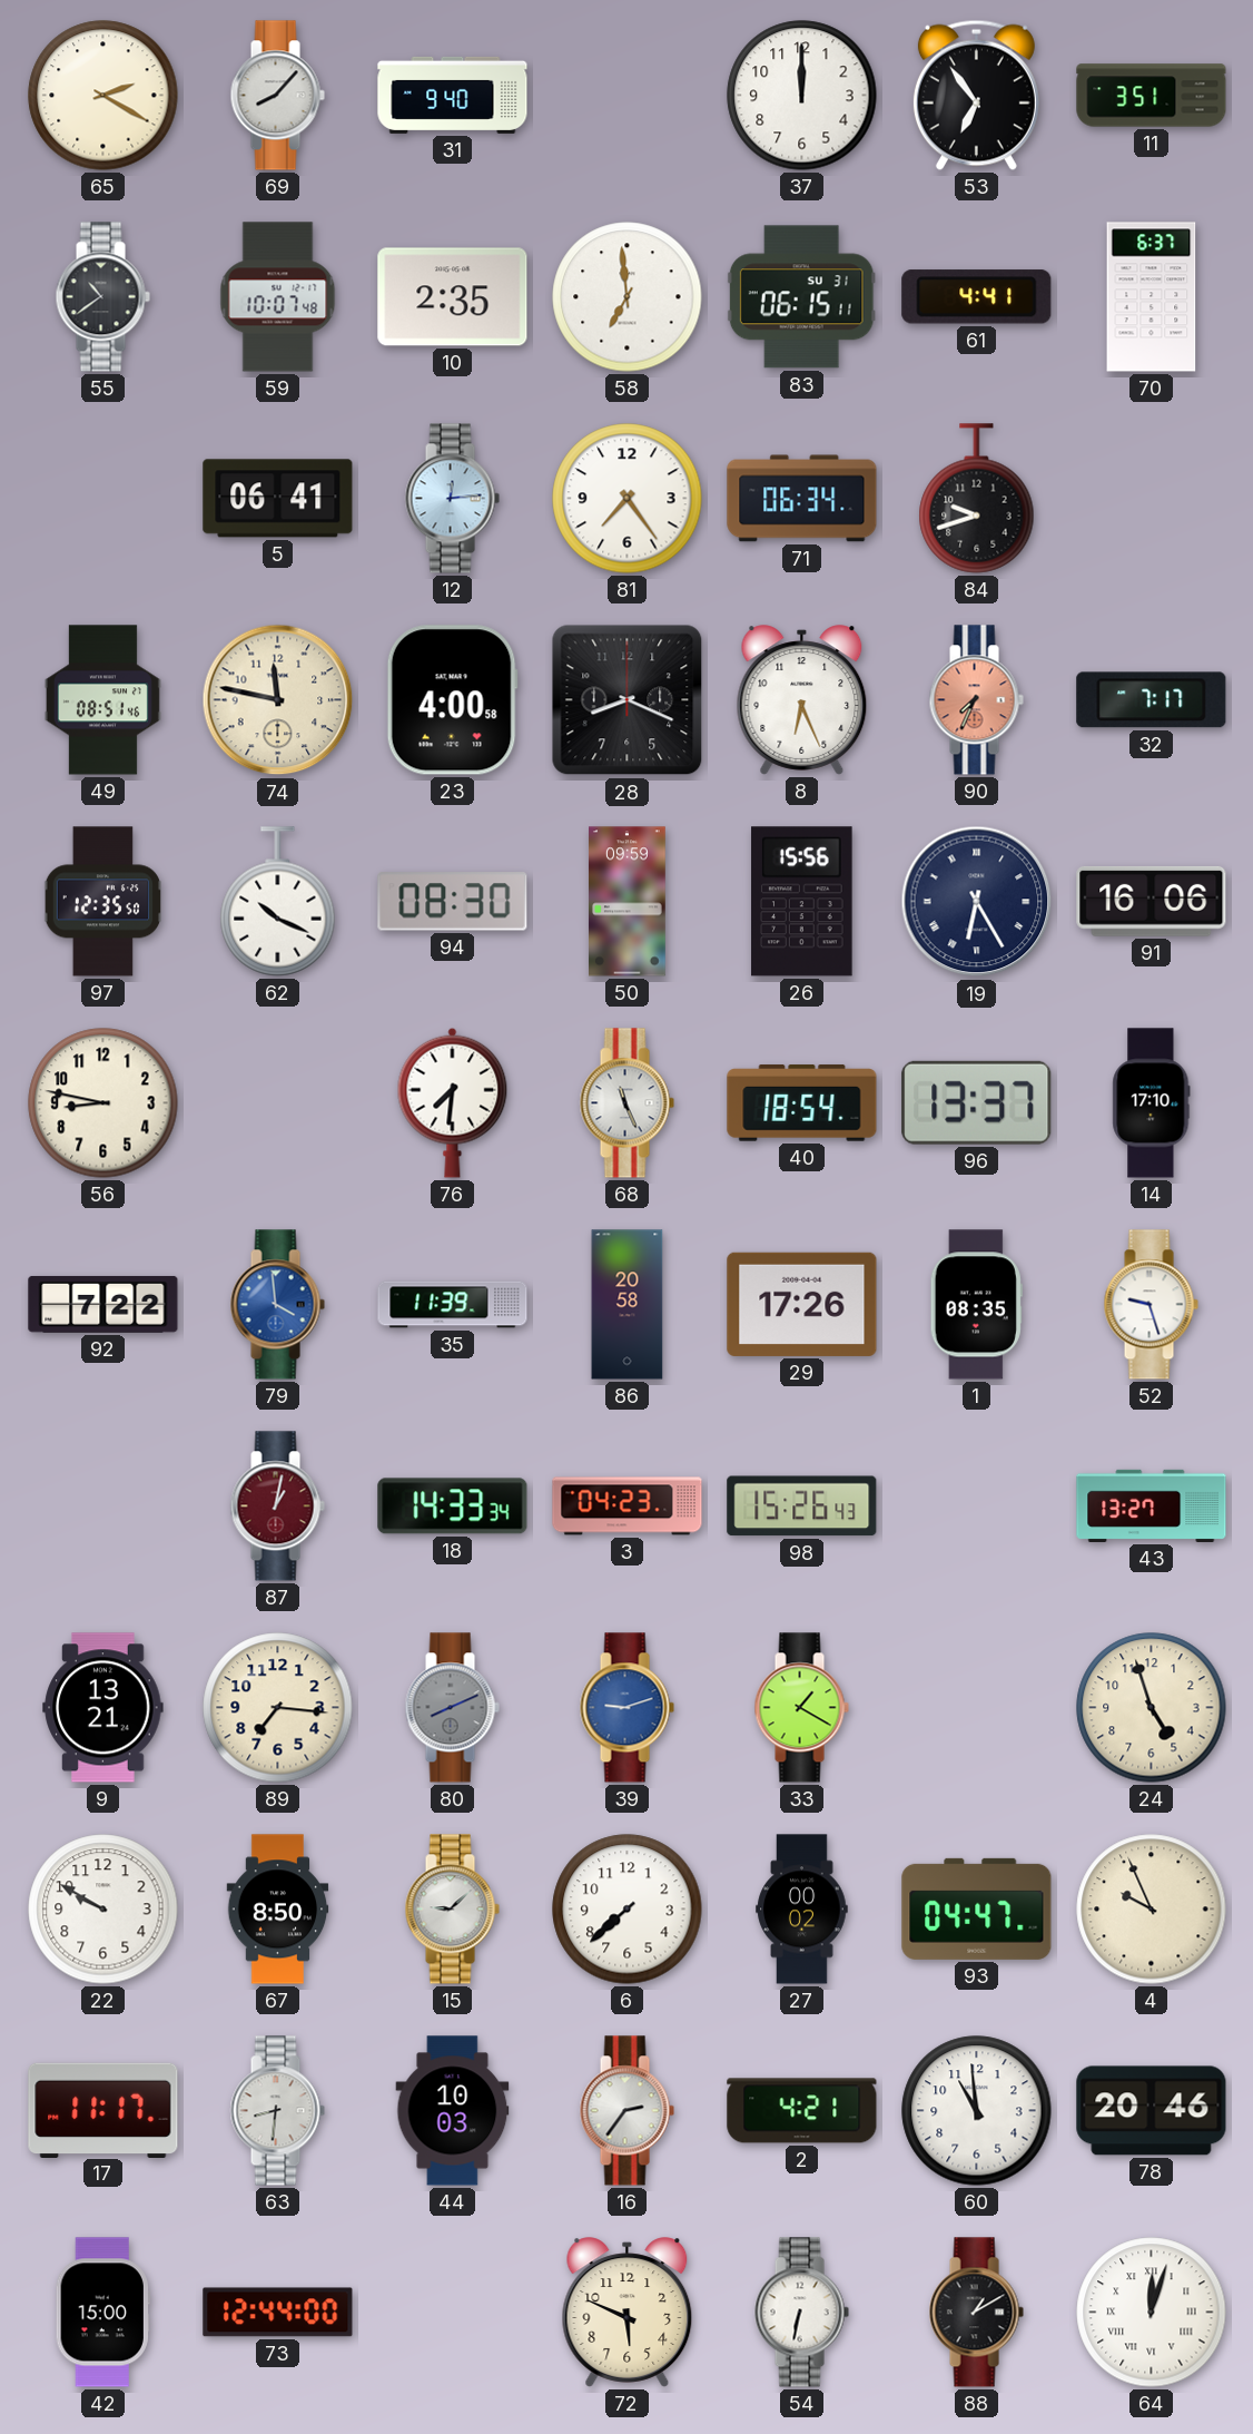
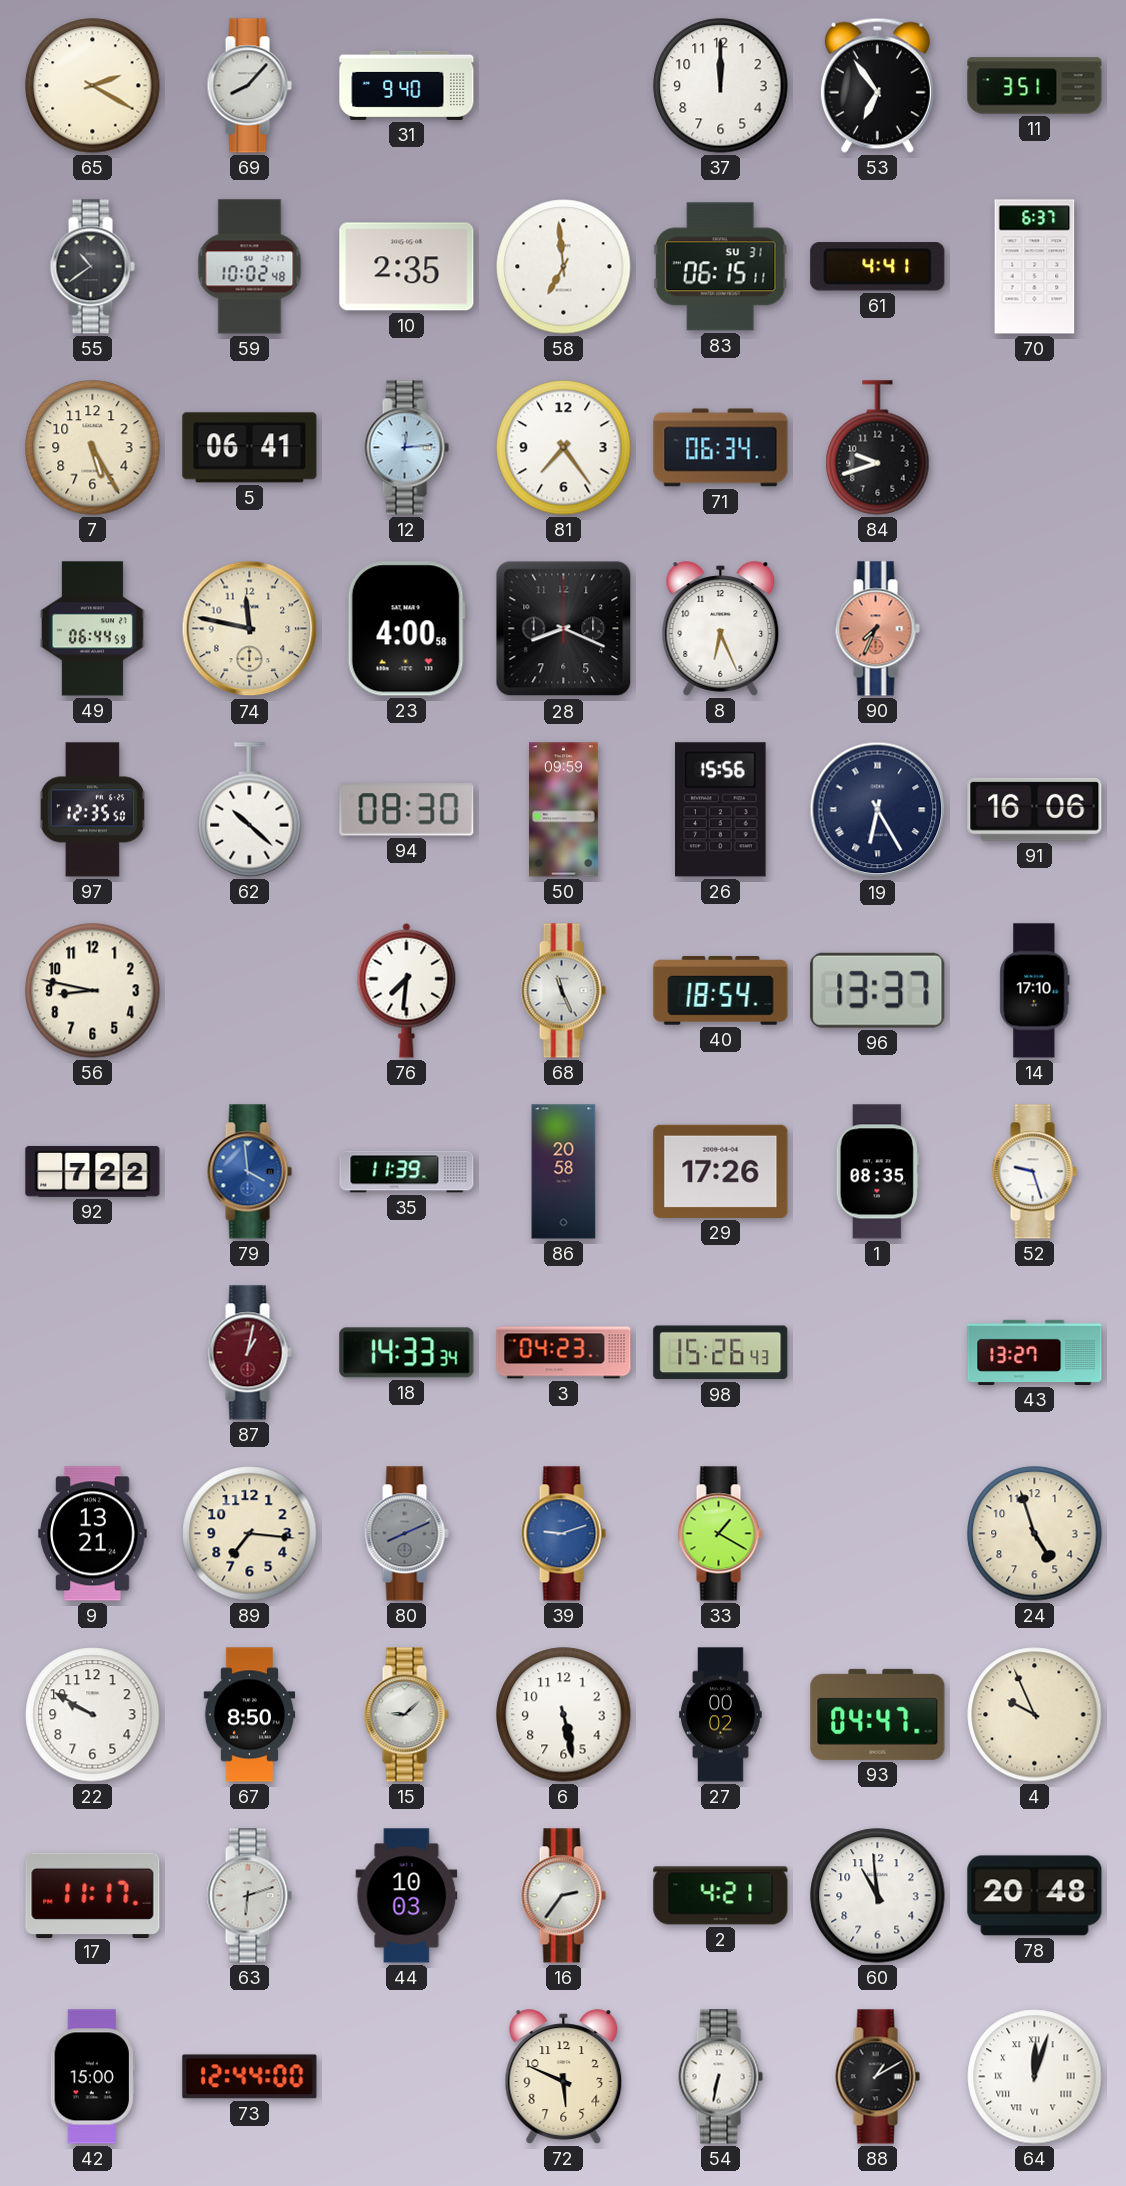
59: 10:07 -> 10:02 (250, 267)
7: none -> 5:25 (93, 448)
49: 08:51 -> 06:44 (92, 629)
32: 7:17 -> none (1152, 700)
62: 10:19 -> 10:22 (250, 810)
6: 7:38 -> 5:28 (564, 1715)
63: 8:31 -> 6:12 (249, 1896)
78: 20:46 -> 20:48 (1035, 1896)
